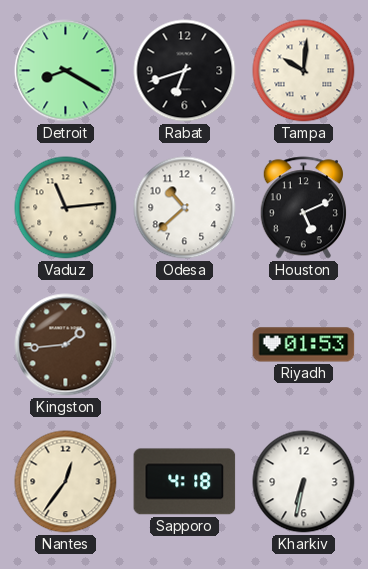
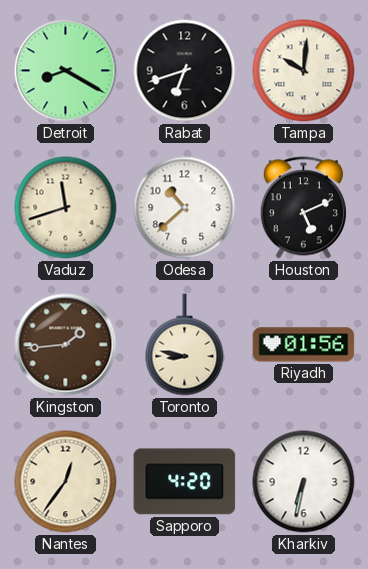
Vaduz: 11:14 -> 11:42 (66, 208)
Toronto: none -> 8:47 (185, 345)
Riyadh: 01:53 -> 01:56 (304, 345)
Sapporo: 4:18 -> 4:20 (185, 482)
